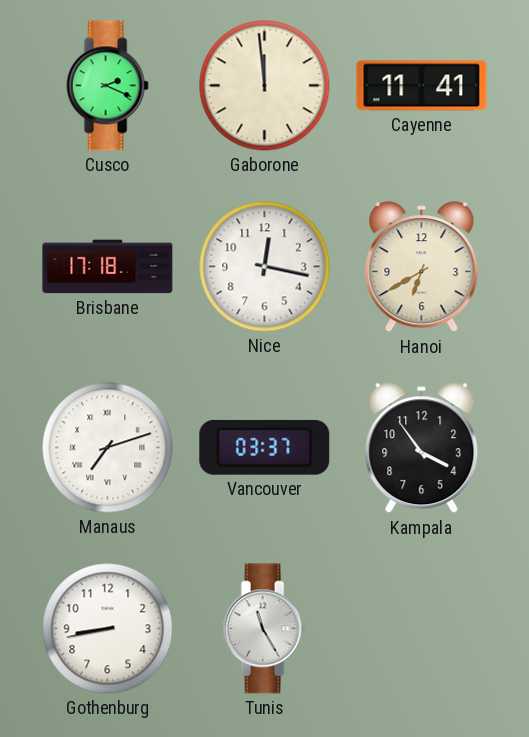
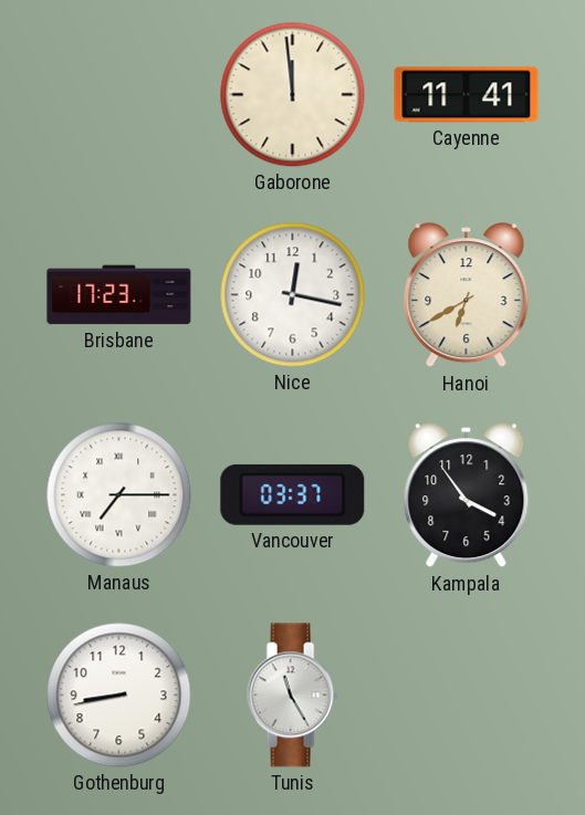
Cusco: 2:19 -> none (107, 86)
Brisbane: 17:18 -> 17:23 (119, 295)
Manaus: 7:12 -> 7:15 (119, 495)
